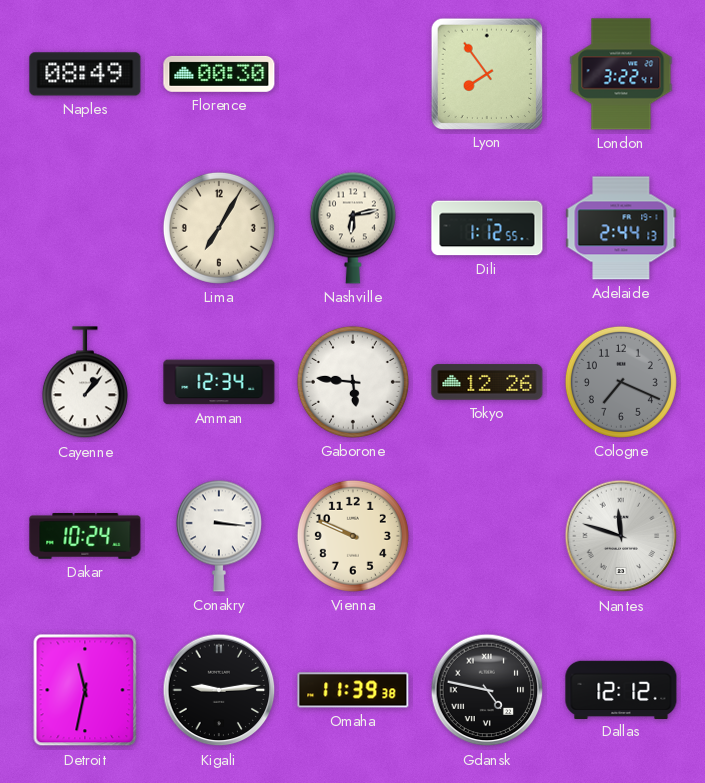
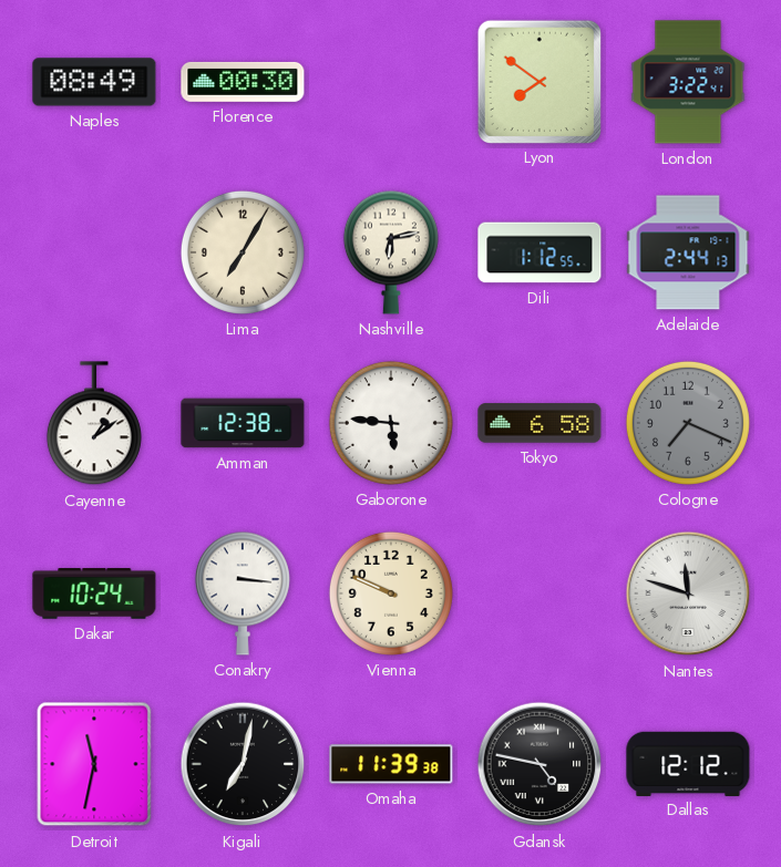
Lyon: 7:54 -> 7:51 (538, 81)
Cayenne: 1:07 -> 1:09 (94, 424)
Amman: 12:34 -> 12:38 (243, 423)
Tokyo: 12:26 -> 6:58 (539, 423)
Kigali: 9:14 -> 7:02 (243, 764)
